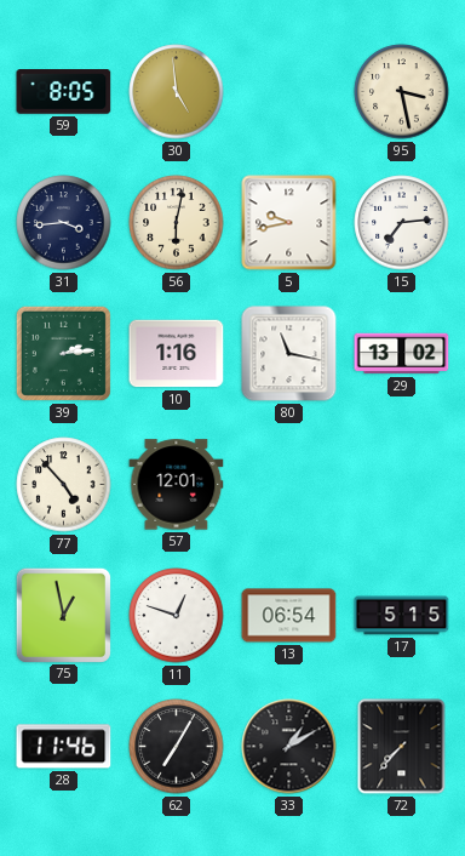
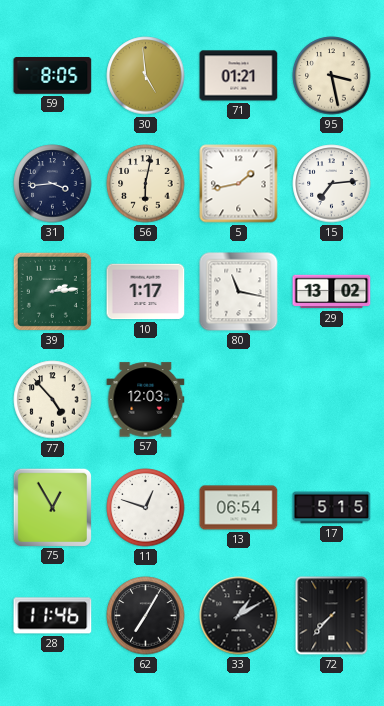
71: none -> 01:21 (239, 76)
5: 9:43 -> 1:43 (239, 184)
10: 1:16 -> 1:17 (146, 292)
57: 12:01 -> 12:03 (146, 400)
75: 12:58 -> 12:55 (52, 507)
